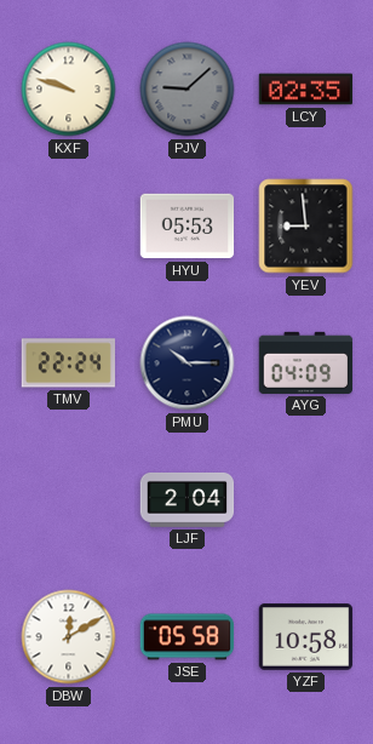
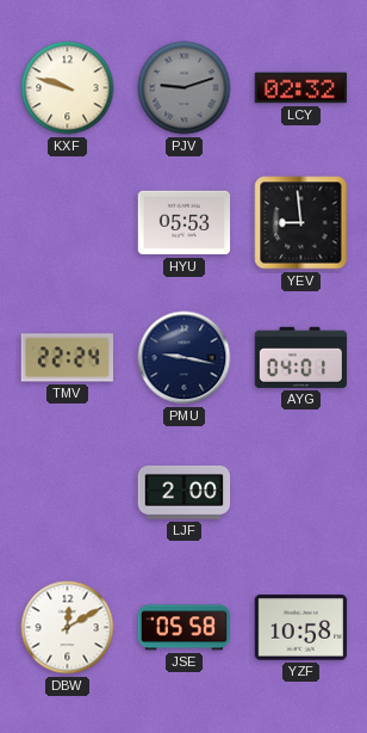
PJV: 9:08 -> 9:12 (185, 88)
LCY: 02:35 -> 02:32 (301, 88)
PMU: 10:15 -> 9:17 (185, 358)
AYG: 04:09 -> 04:01 (301, 357)
LJF: 2:04 -> 2:00 (185, 492)
